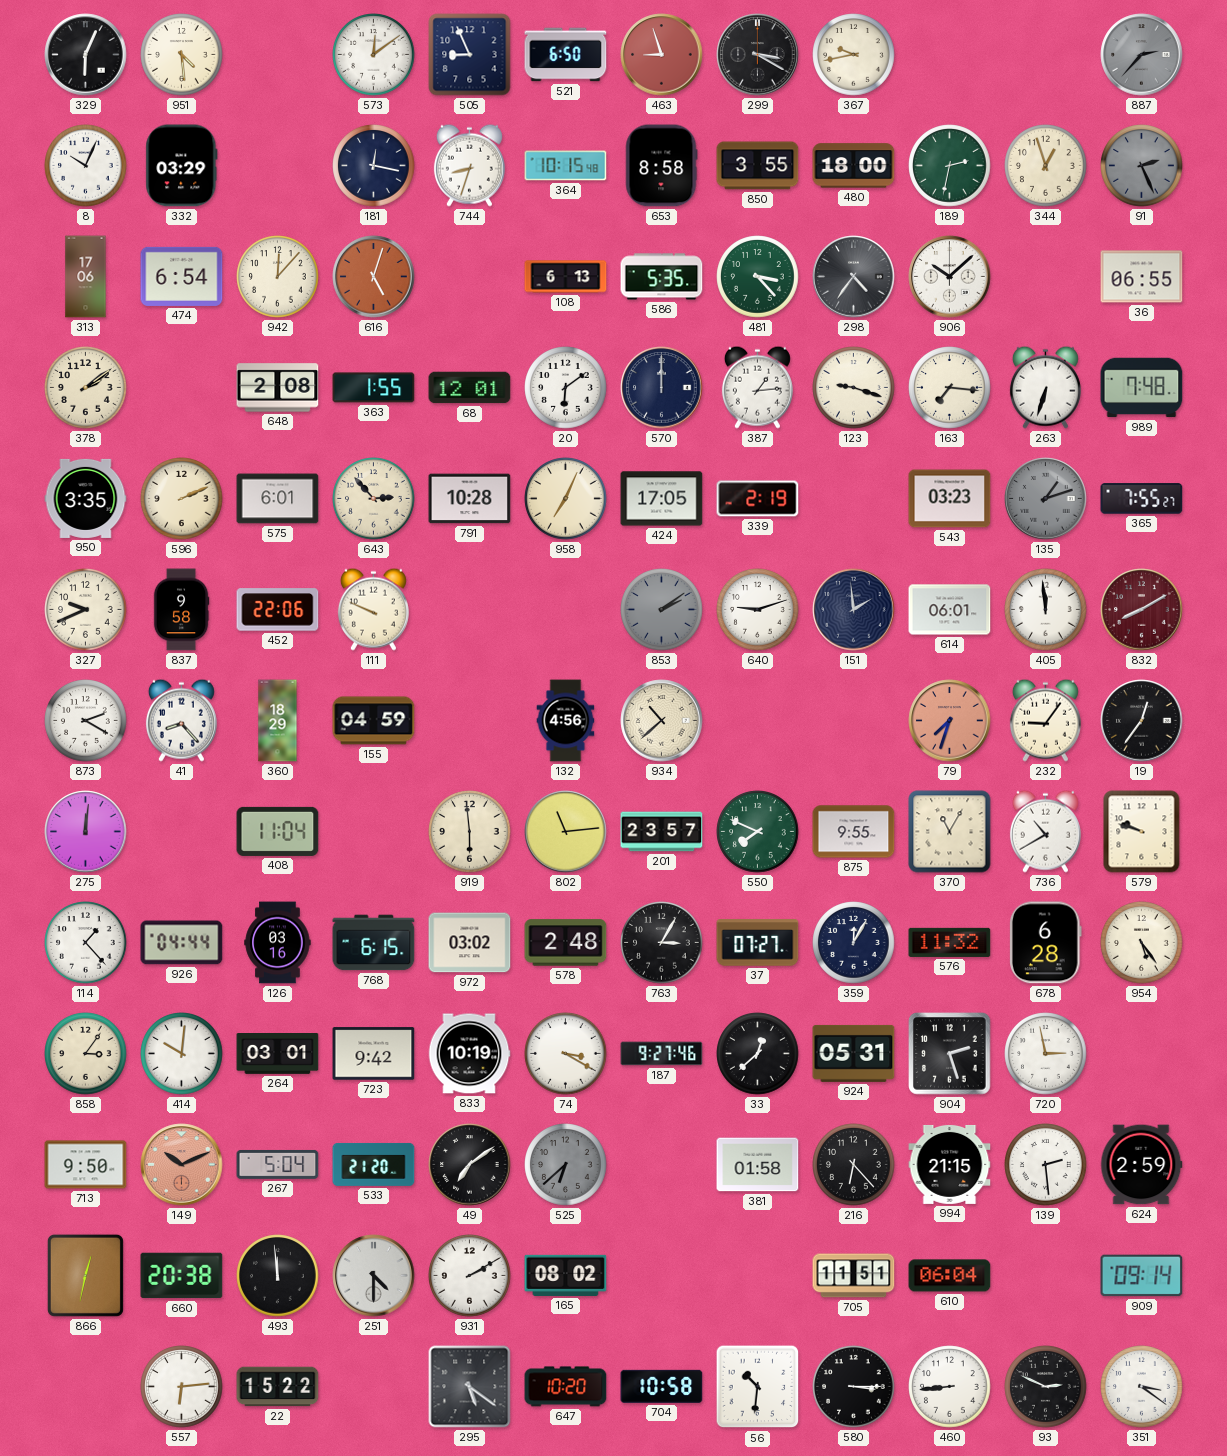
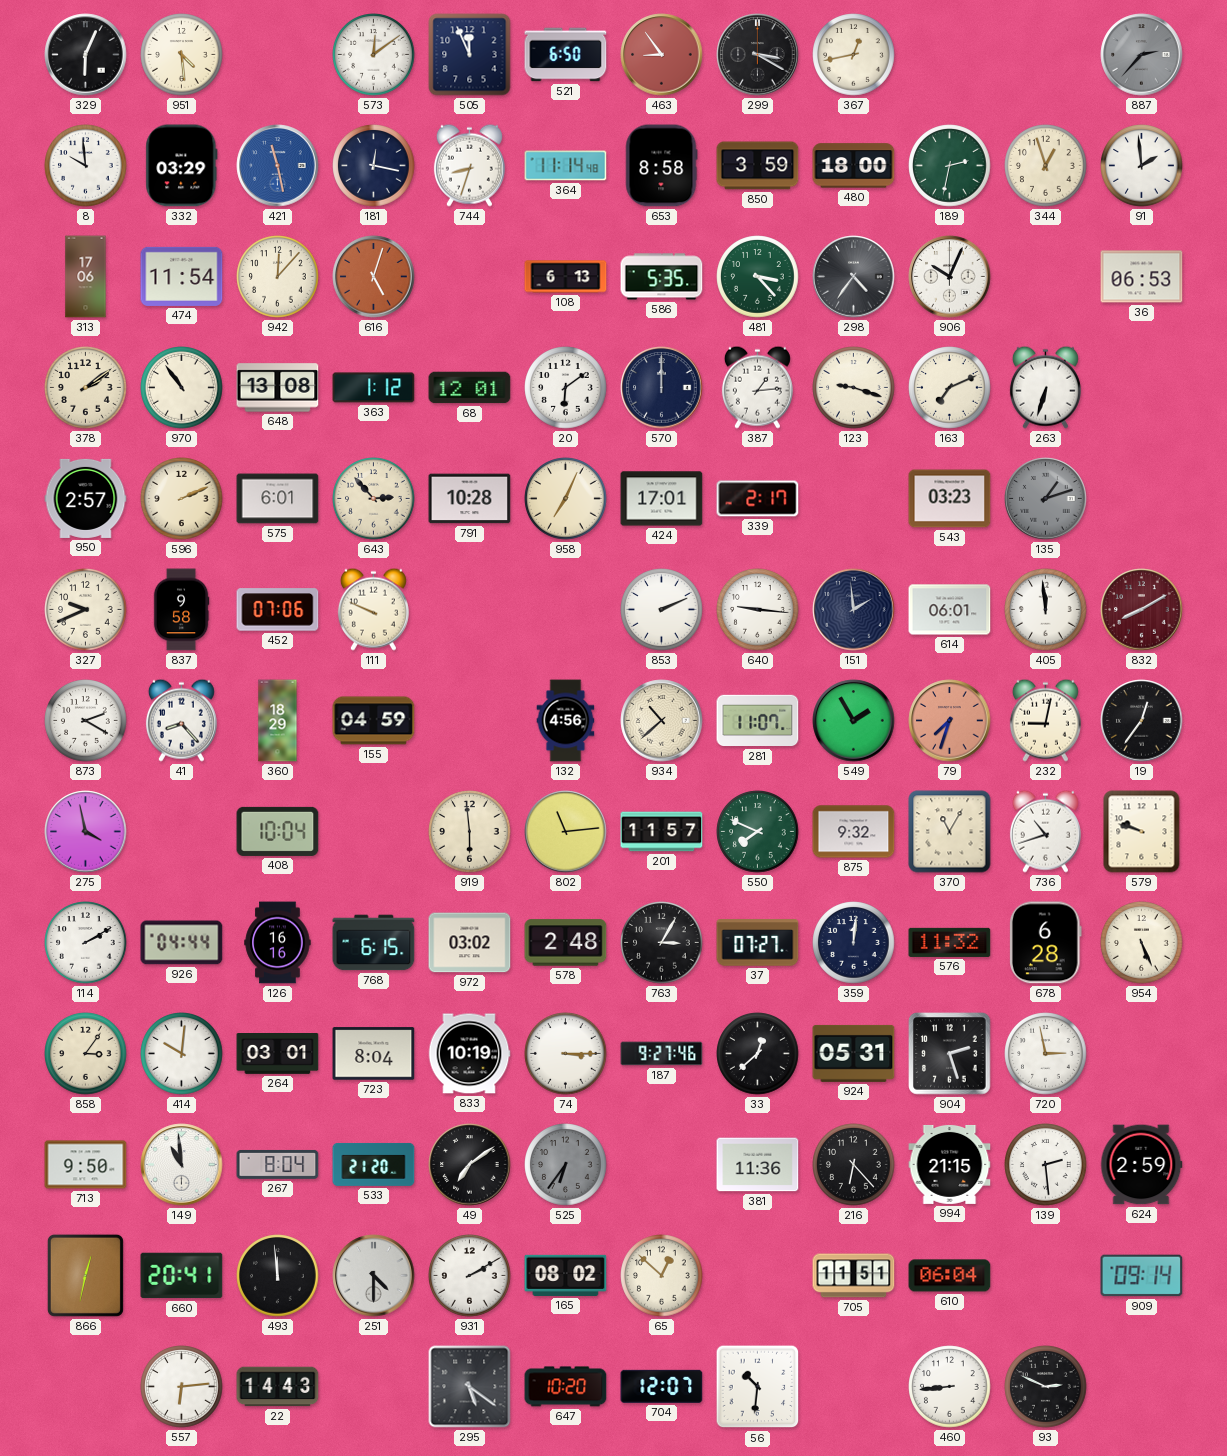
505: 8:56 -> 11:56 (470, 55)
463: 8:57 -> 8:54 (662, 55)
367: 9:43 -> 12:43 (854, 55)
8: 10:04 -> 9:59 (86, 166)
421: none -> 11:28 (278, 166)
364: 10:15 -> 11:14 (566, 166)
850: 3:55 -> 3:59 (758, 166)
91: 2:26 -> 1:59 (1142, 166)
91 dial: grey -> white (1142, 166)
474: 6:54 -> 11:54 (182, 276)
906: 10:08 -> 10:04 (950, 277)
36: 06:55 -> 06:53 (1142, 277)
970: none -> 10:54 (182, 388)
648: 2:08 -> 13:08 (278, 388)
363: 1:55 -> 1:12 (374, 388)
163: 7:16 -> 7:11 (950, 388)
989: 7:48 -> none (1142, 388)
950: 3:35 -> 2:57 (86, 498)
424: 17:05 -> 17:01 (662, 499)
339: 2:19 -> 2:17 (758, 499)
365: 7:55 -> none (1142, 499)
452: 22:06 -> 07:06 (278, 610)
853: 2:09 -> 2:11 (662, 610)
853 dial: grey -> white (662, 610)
640: 9:12 -> 9:16 (758, 610)
281: none -> 11:07 (758, 721)
549: none -> 1:55 (854, 721)
232: 9:06 -> 9:02 (1045, 720)
275: 12:01 -> 3:58 (86, 832)
408: 11:04 -> 10:04 (278, 831)
201: 23:57 -> 11:57 (662, 832)
875: 9:55 -> 9:32 (854, 832)
736: 10:40 -> 10:42 (1045, 831)
114: 1:23 -> 2:10 (86, 943)
126: 03:16 -> 16:16 (278, 943)
359: 12:05 -> 12:01 (854, 943)
954: 5:24 -> 5:26 (1142, 943)
723: 9:42 -> 8:04 (374, 1054)
74: 3:20 -> 3:15 (566, 1054)
149: 10:11 -> 10:59 (182, 1165)
149 dial: salmon -> white (182, 1165)
267: 5:04 -> 8:04 (278, 1164)
525: 6:38 -> 6:36 (566, 1165)
381: 01:58 -> 11:36 (758, 1165)
660: 20:38 -> 20:41 (182, 1276)
65: none -> 12:52 (662, 1276)
22: 15:22 -> 14:43 (278, 1387)
704: 10:58 -> 12:07 (662, 1386)
580: 3:15 -> none (854, 1387)
351: 3:21 -> none (1142, 1387)
